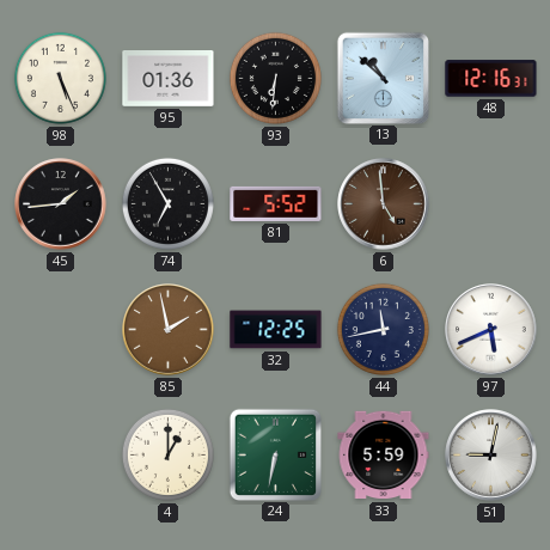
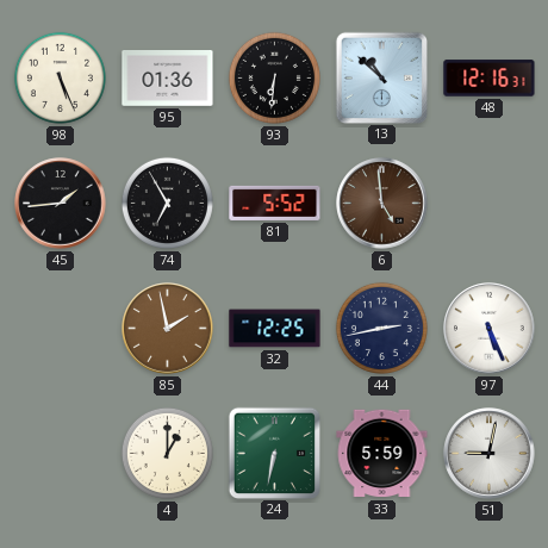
44: 11:43 -> 2:43 (381, 328)
97: 5:41 -> 5:26 (490, 329)
